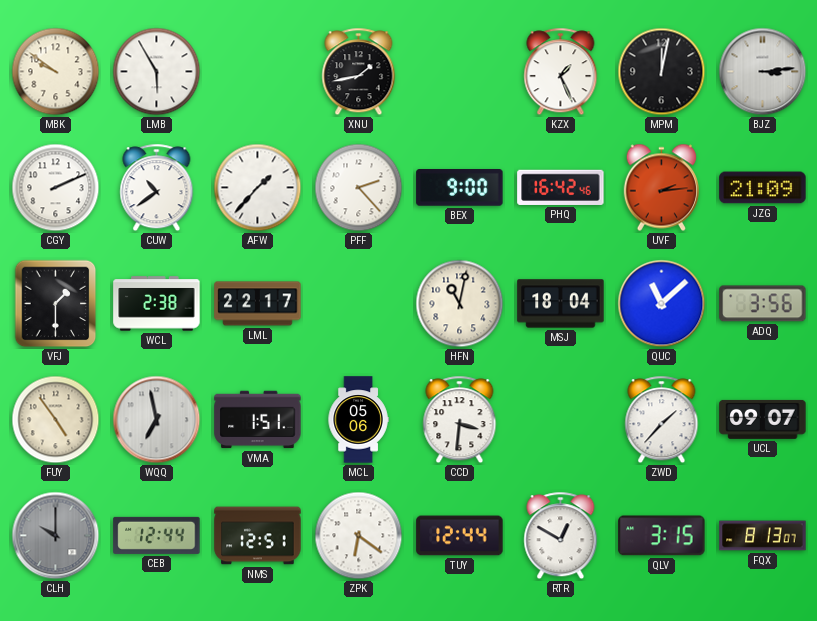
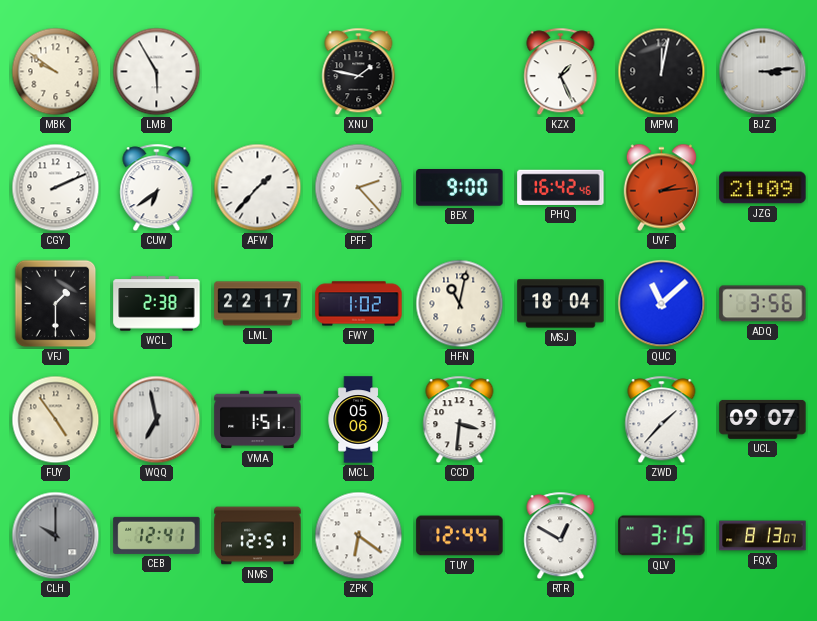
XNU: 1:43 -> 1:47 (359, 72)
CUW: 10:39 -> 6:39 (157, 188)
FWY: none -> 1:02 (359, 304)
CEB: 12:44 -> 12:41 (157, 535)
